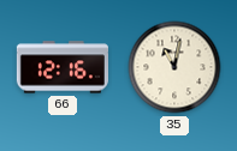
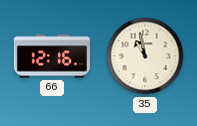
35: 11:02 -> 10:58 (145, 56)
